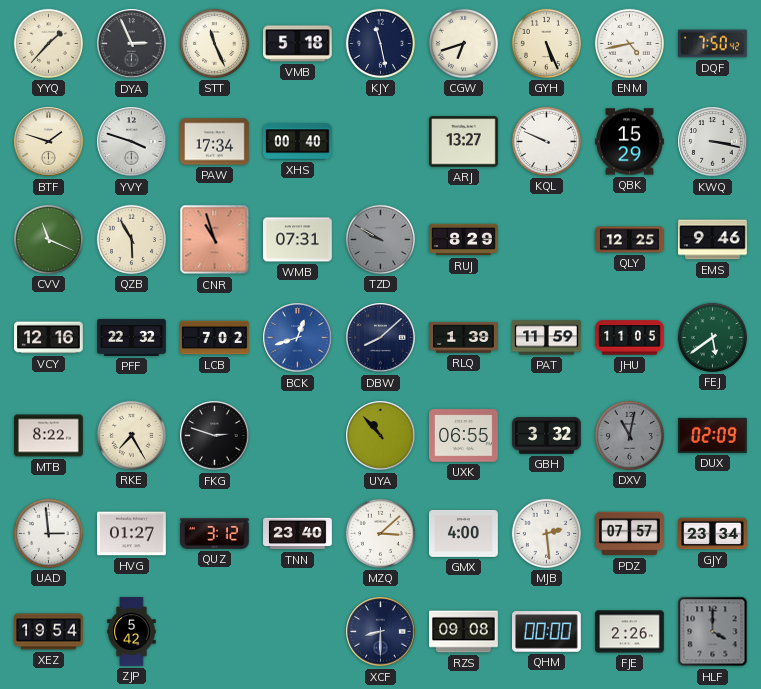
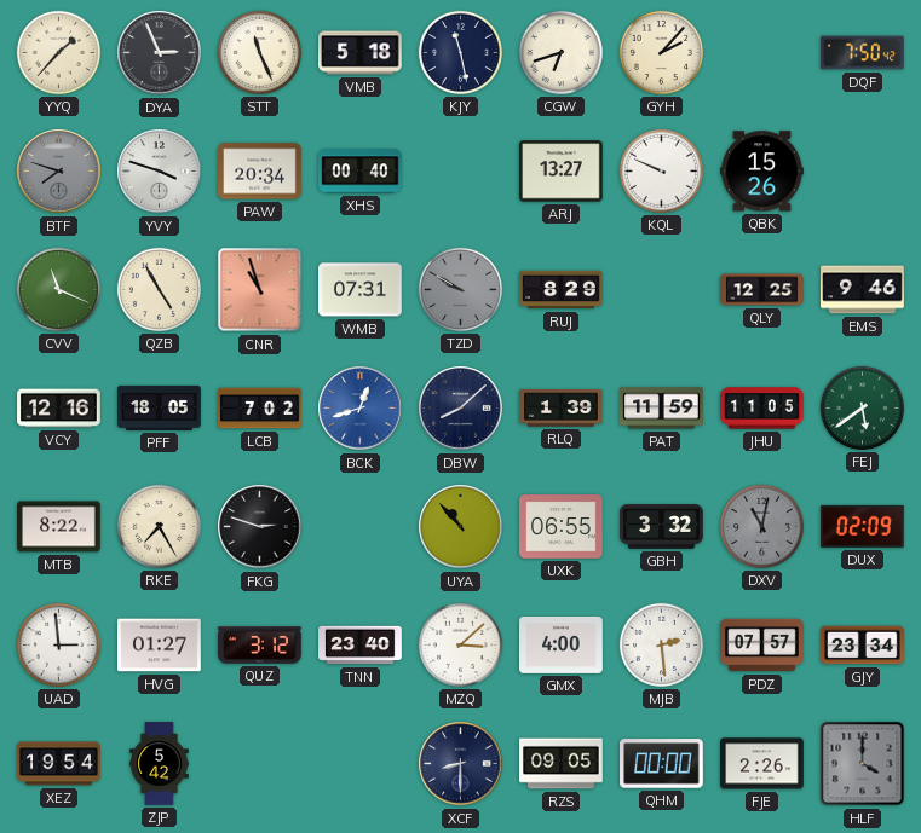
GYH: 5:26 -> 2:07 (661, 52)
ENM: 4:43 -> none (629, 43)
BTF: 1:48 -> 7:48 (59, 172)
BTF dial: cream -> grey (59, 172)
PAW: 17:34 -> 20:34 (260, 172)
QBK: 15:29 -> 15:26 (762, 172)
KWQ: 3:17 -> none (713, 142)
QZB: 5:55 -> 4:55 (159, 289)
PFF: 22:32 -> 18:05 (160, 407)
RZS: 09:08 -> 09:05 (562, 764)
